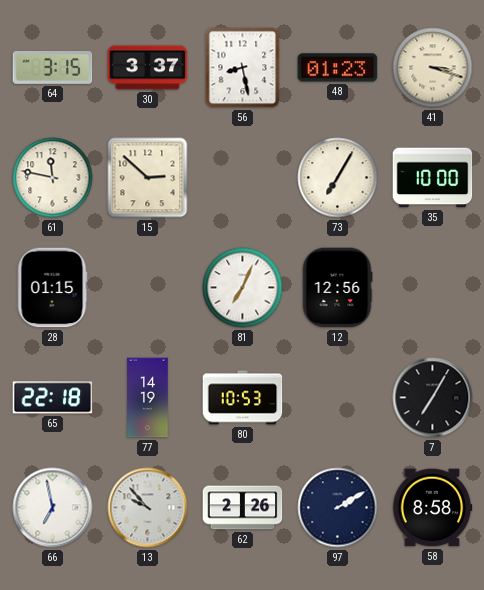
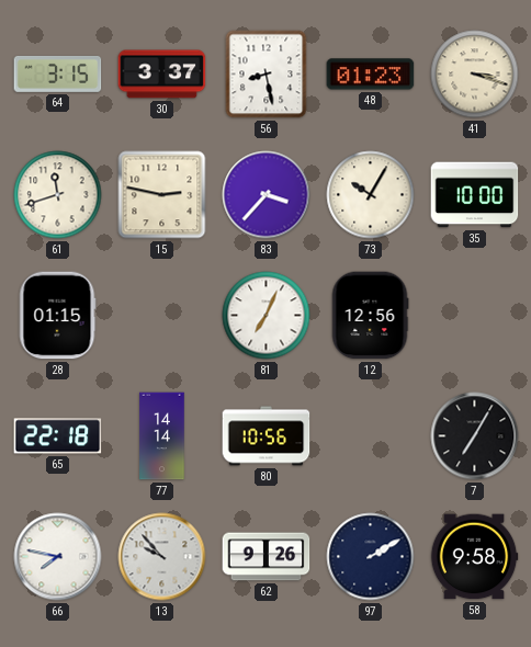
61: 11:47 -> 11:42 (58, 195)
15: 2:52 -> 2:47 (162, 195)
83: none -> 3:37 (267, 195)
73: 7:05 -> 10:05 (371, 195)
77: 14:19 -> 14:14 (162, 436)
80: 10:53 -> 10:56 (267, 436)
66: 6:58 -> 7:47 (58, 557)
62: 2:26 -> 9:26 (267, 557)
58: 8:58 -> 9:58 (474, 557)
